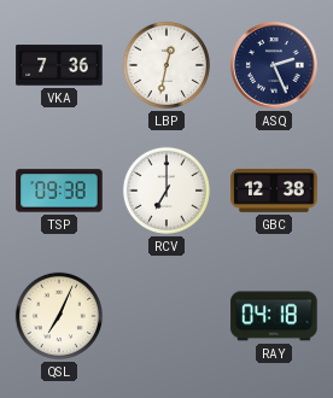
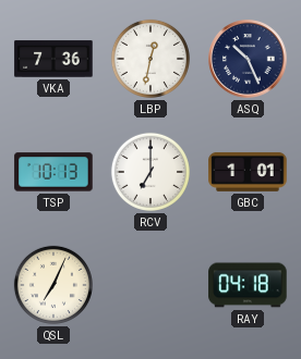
ASQ: 2:26 -> 10:26 (248, 59)
TSP: 09:38 -> 10:13 (53, 172)
GBC: 12:38 -> 1:01 (248, 172)
